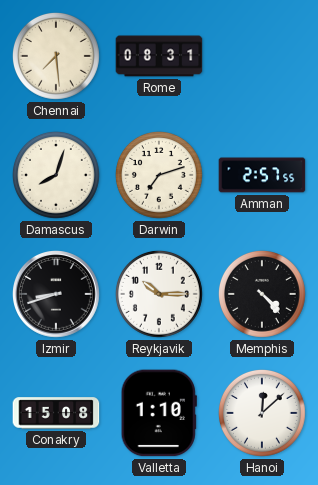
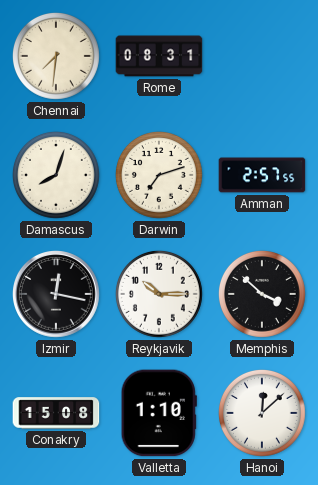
Chennai: 7:29 -> 7:31 (56, 56)
Izmir: 8:42 -> 12:17 (57, 295)
Memphis: 4:23 -> 3:52 (262, 294)
